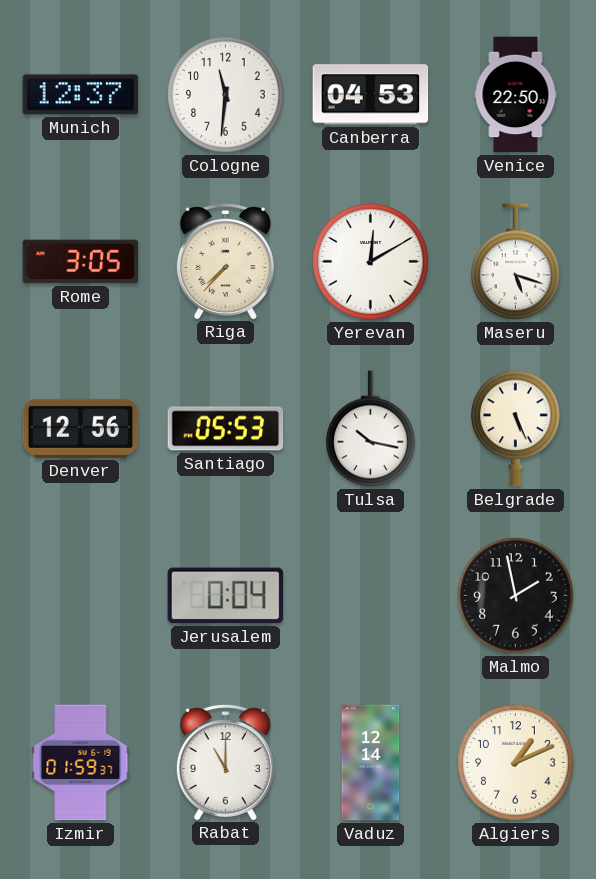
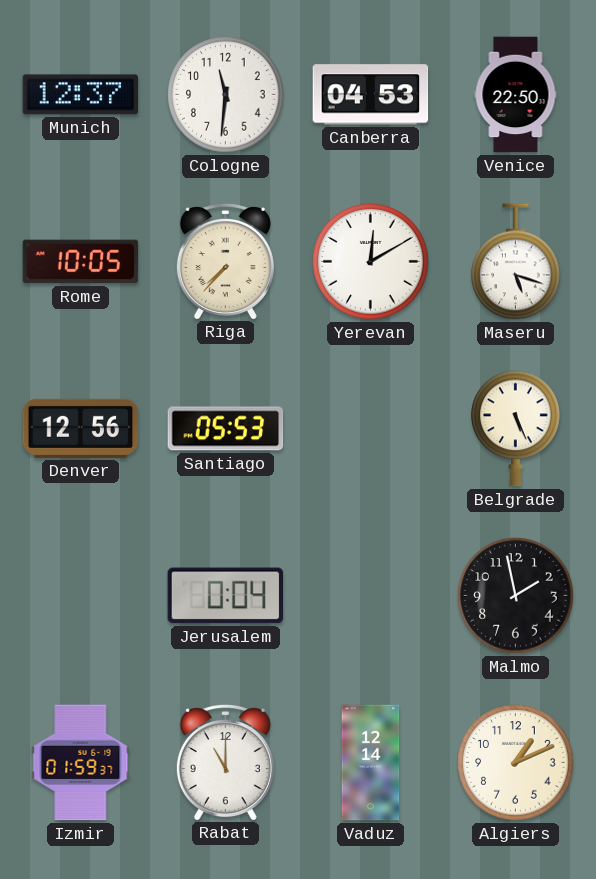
Rome: 3:05 -> 10:05 (81, 262)
Tulsa: 10:17 -> none (371, 429)
